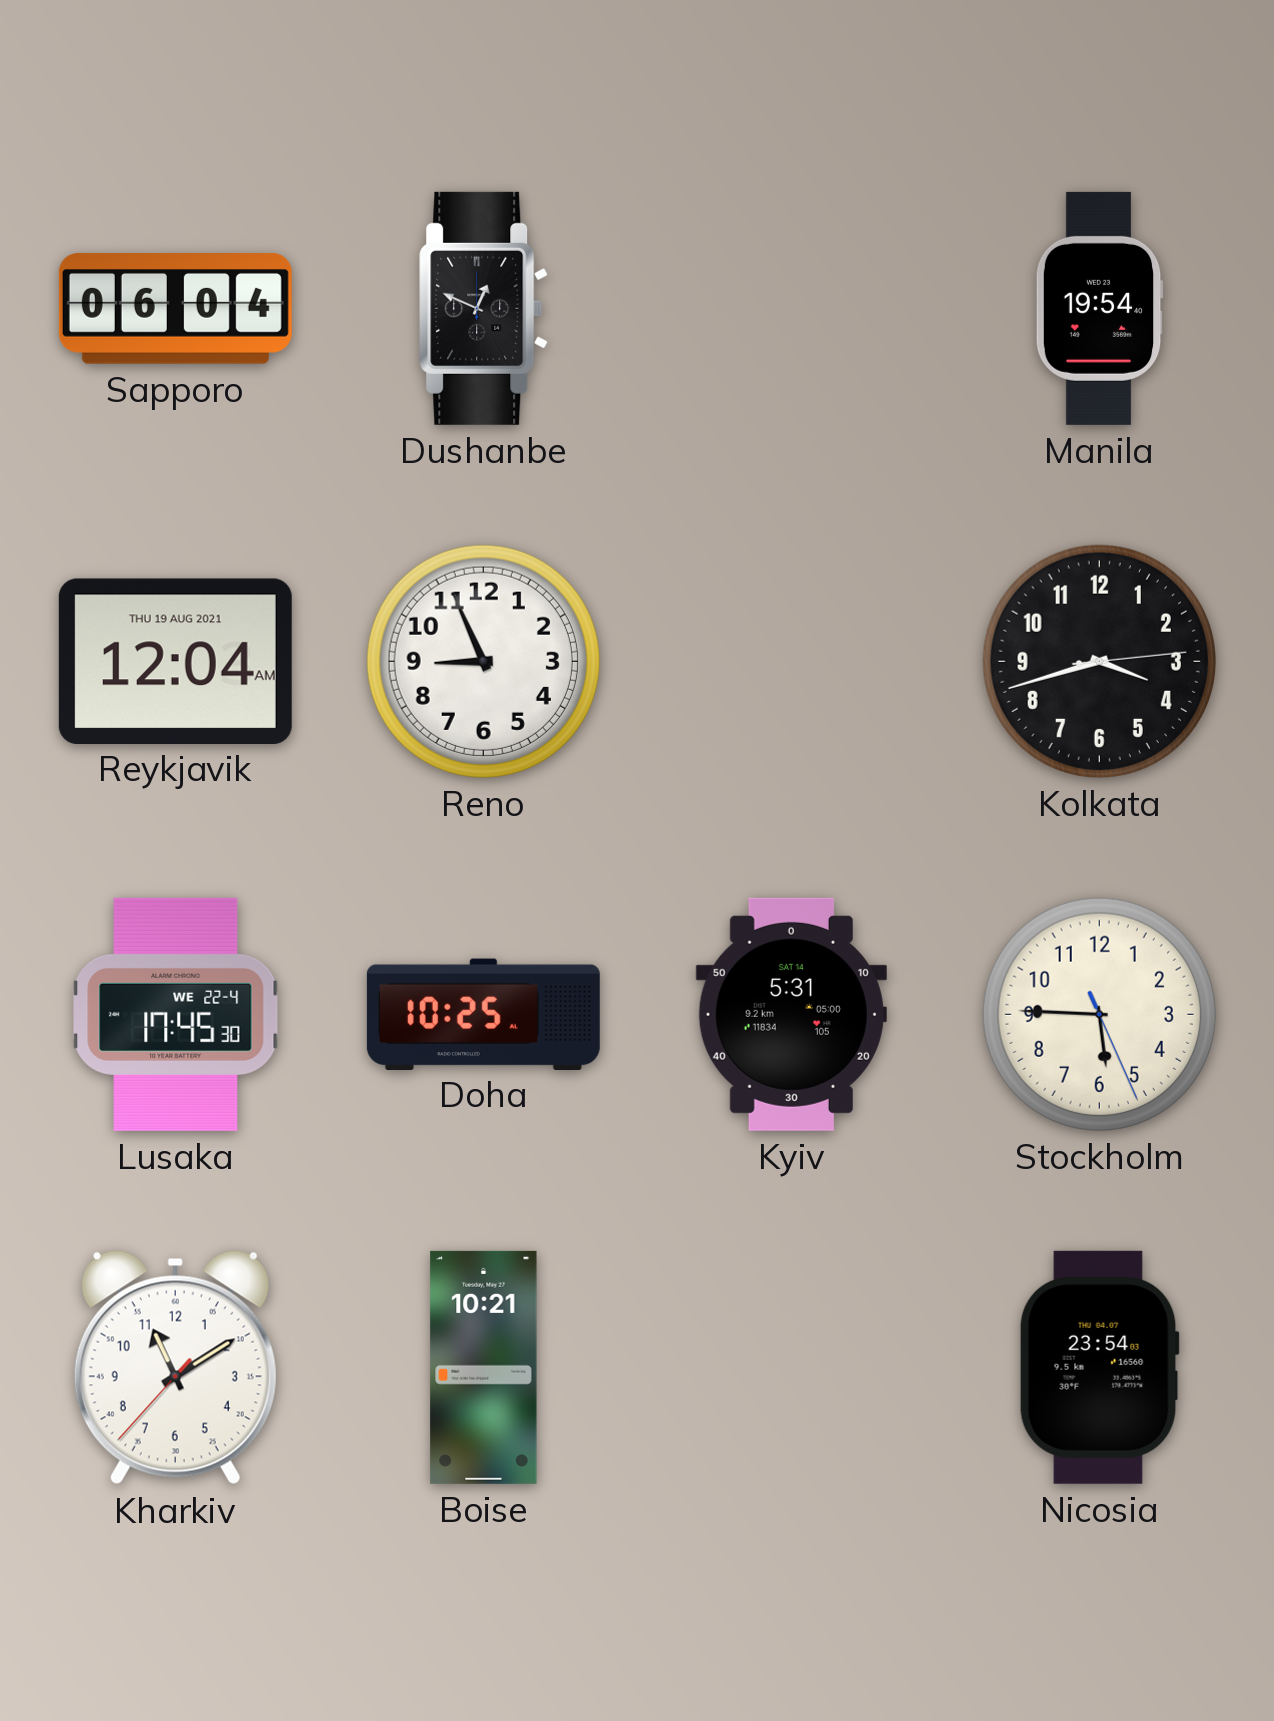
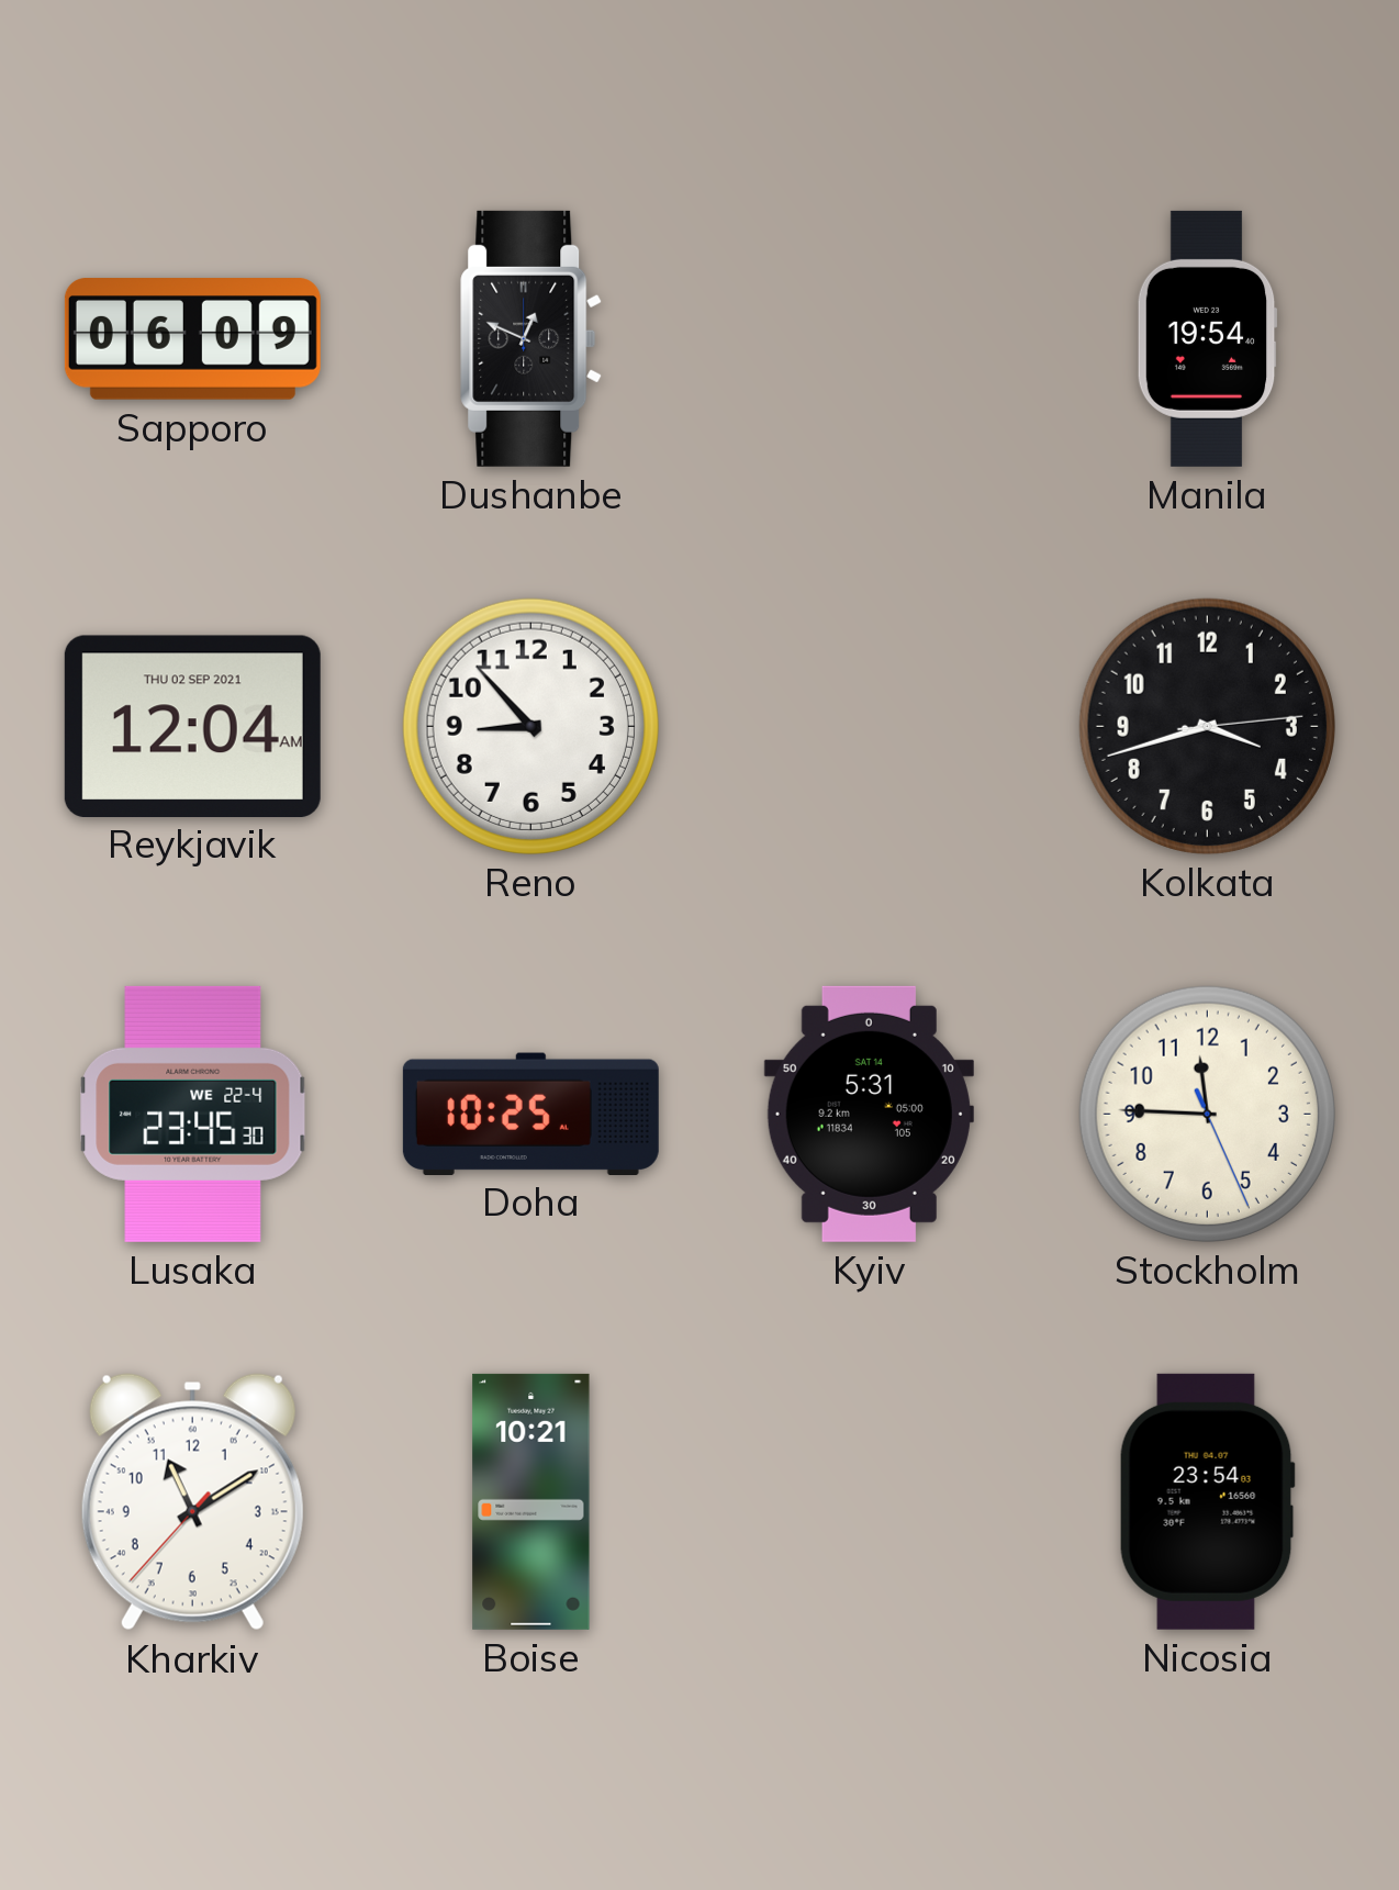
Sapporo: 06:04 -> 06:09 (192, 339)
Reykjavik date: THU 19 AUG 2021 -> THU 02 SEP 2021 (192, 726)
Reno: 8:56 -> 8:53 (530, 726)
Lusaka: 17:45 -> 23:45 (193, 1114)
Stockholm: 5:45 -> 11:45 (1207, 1114)
